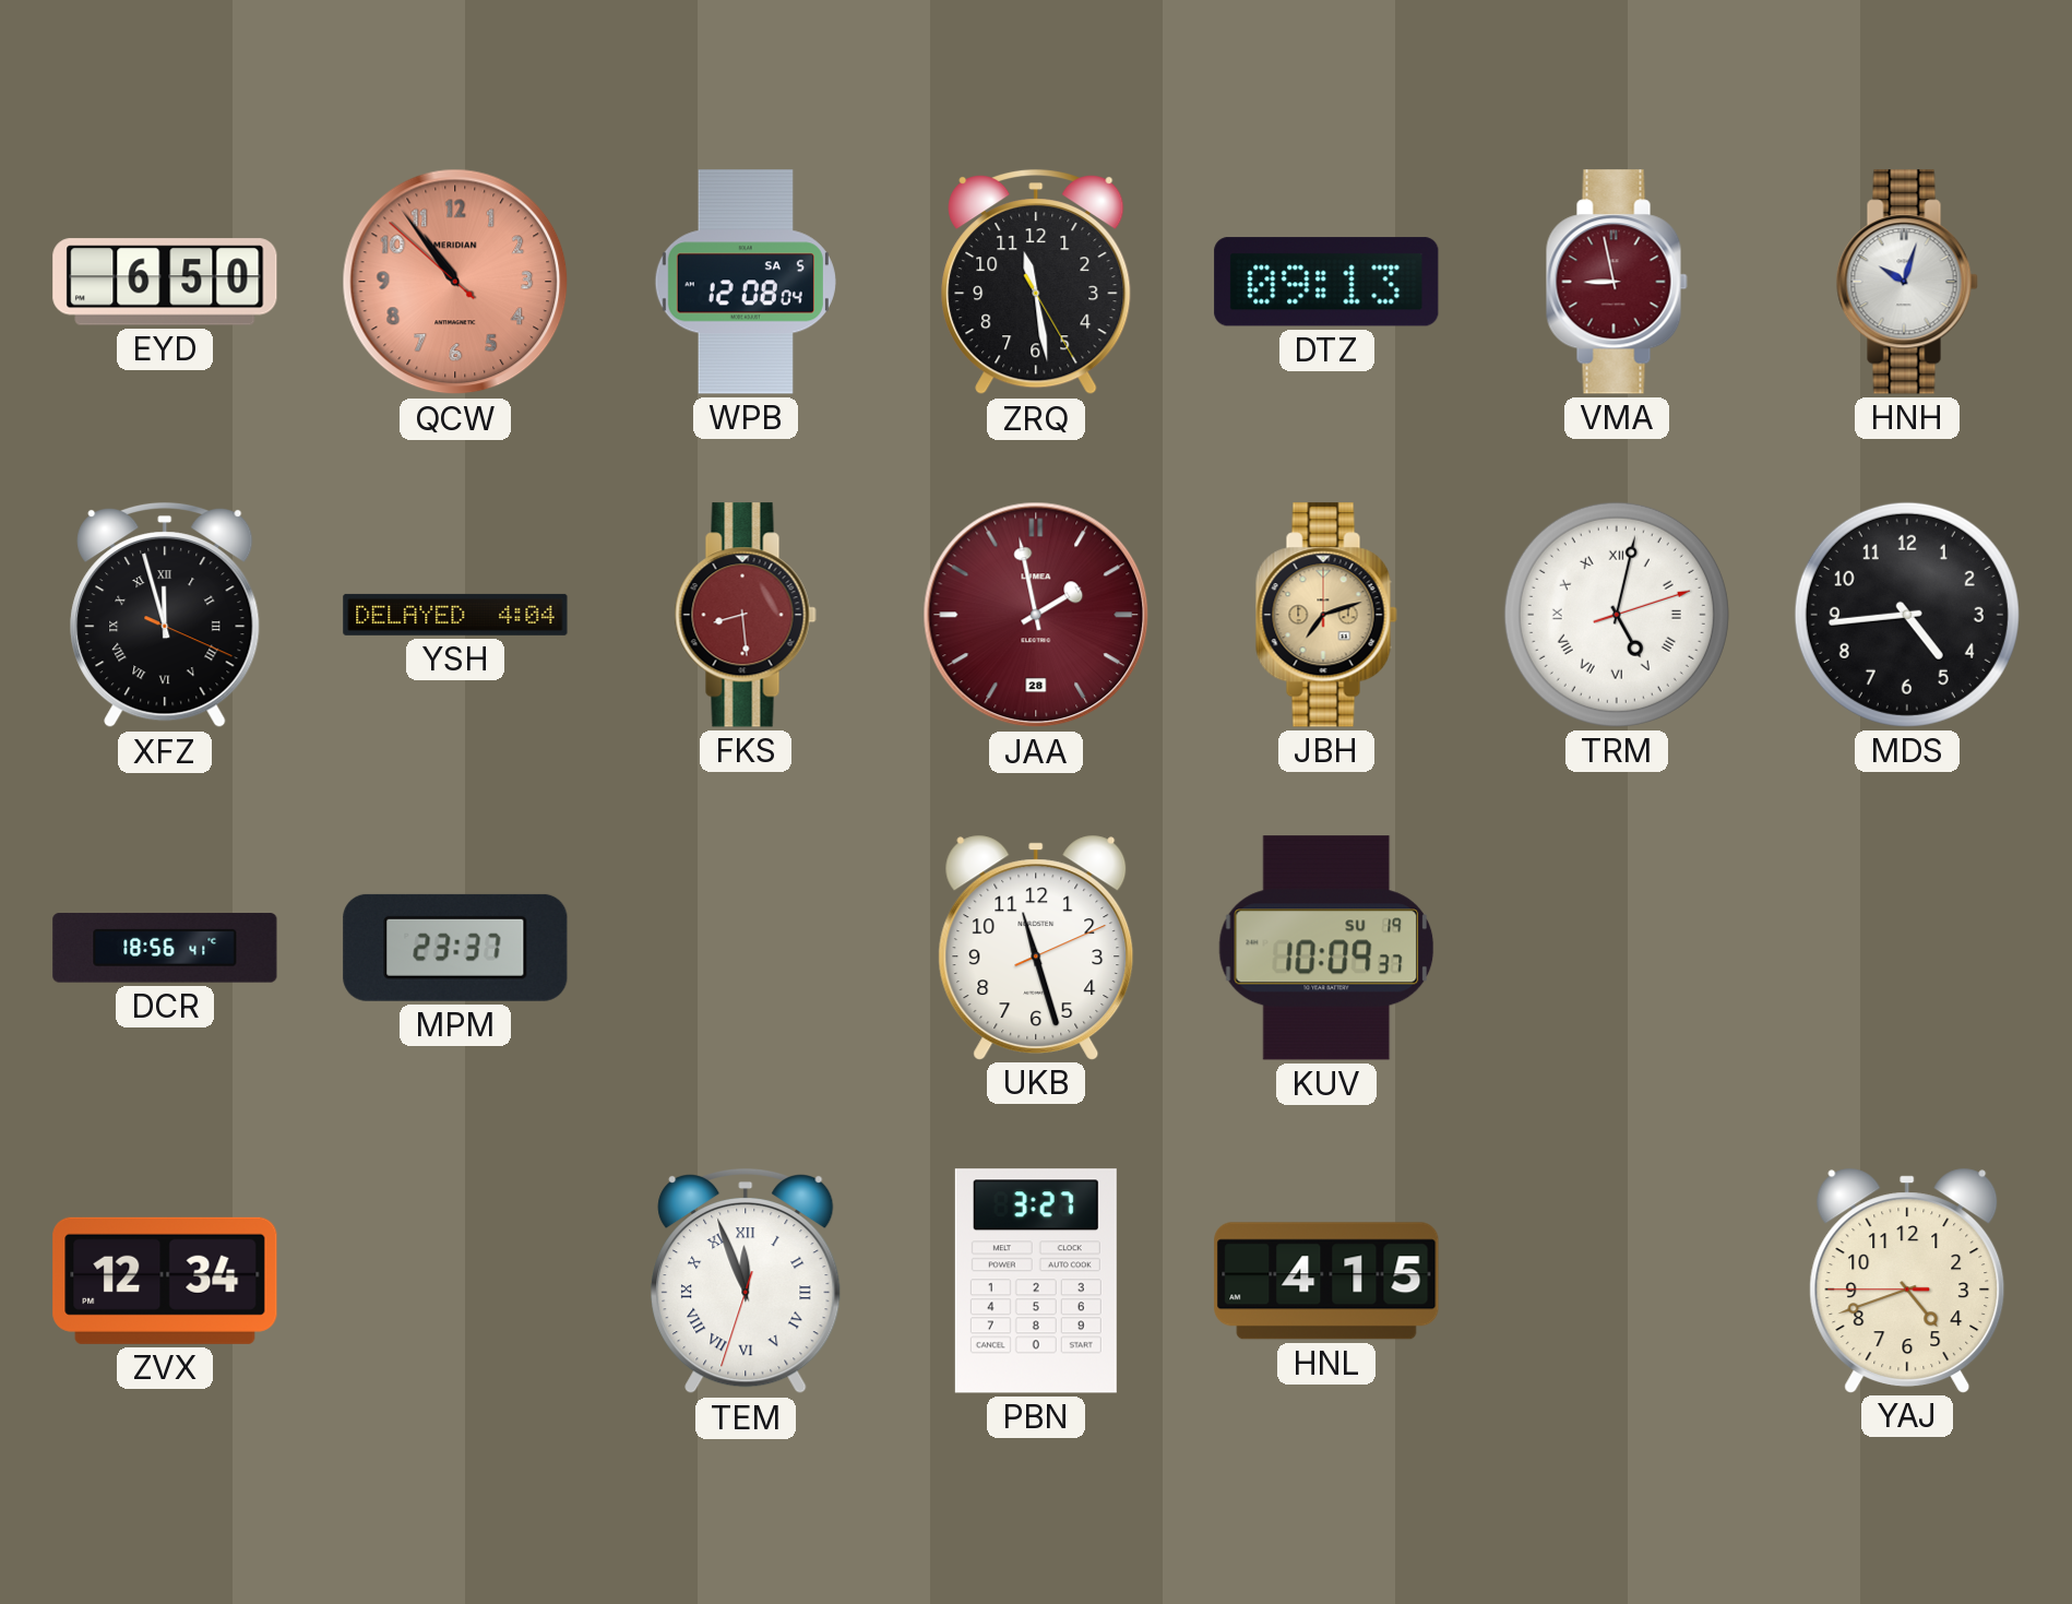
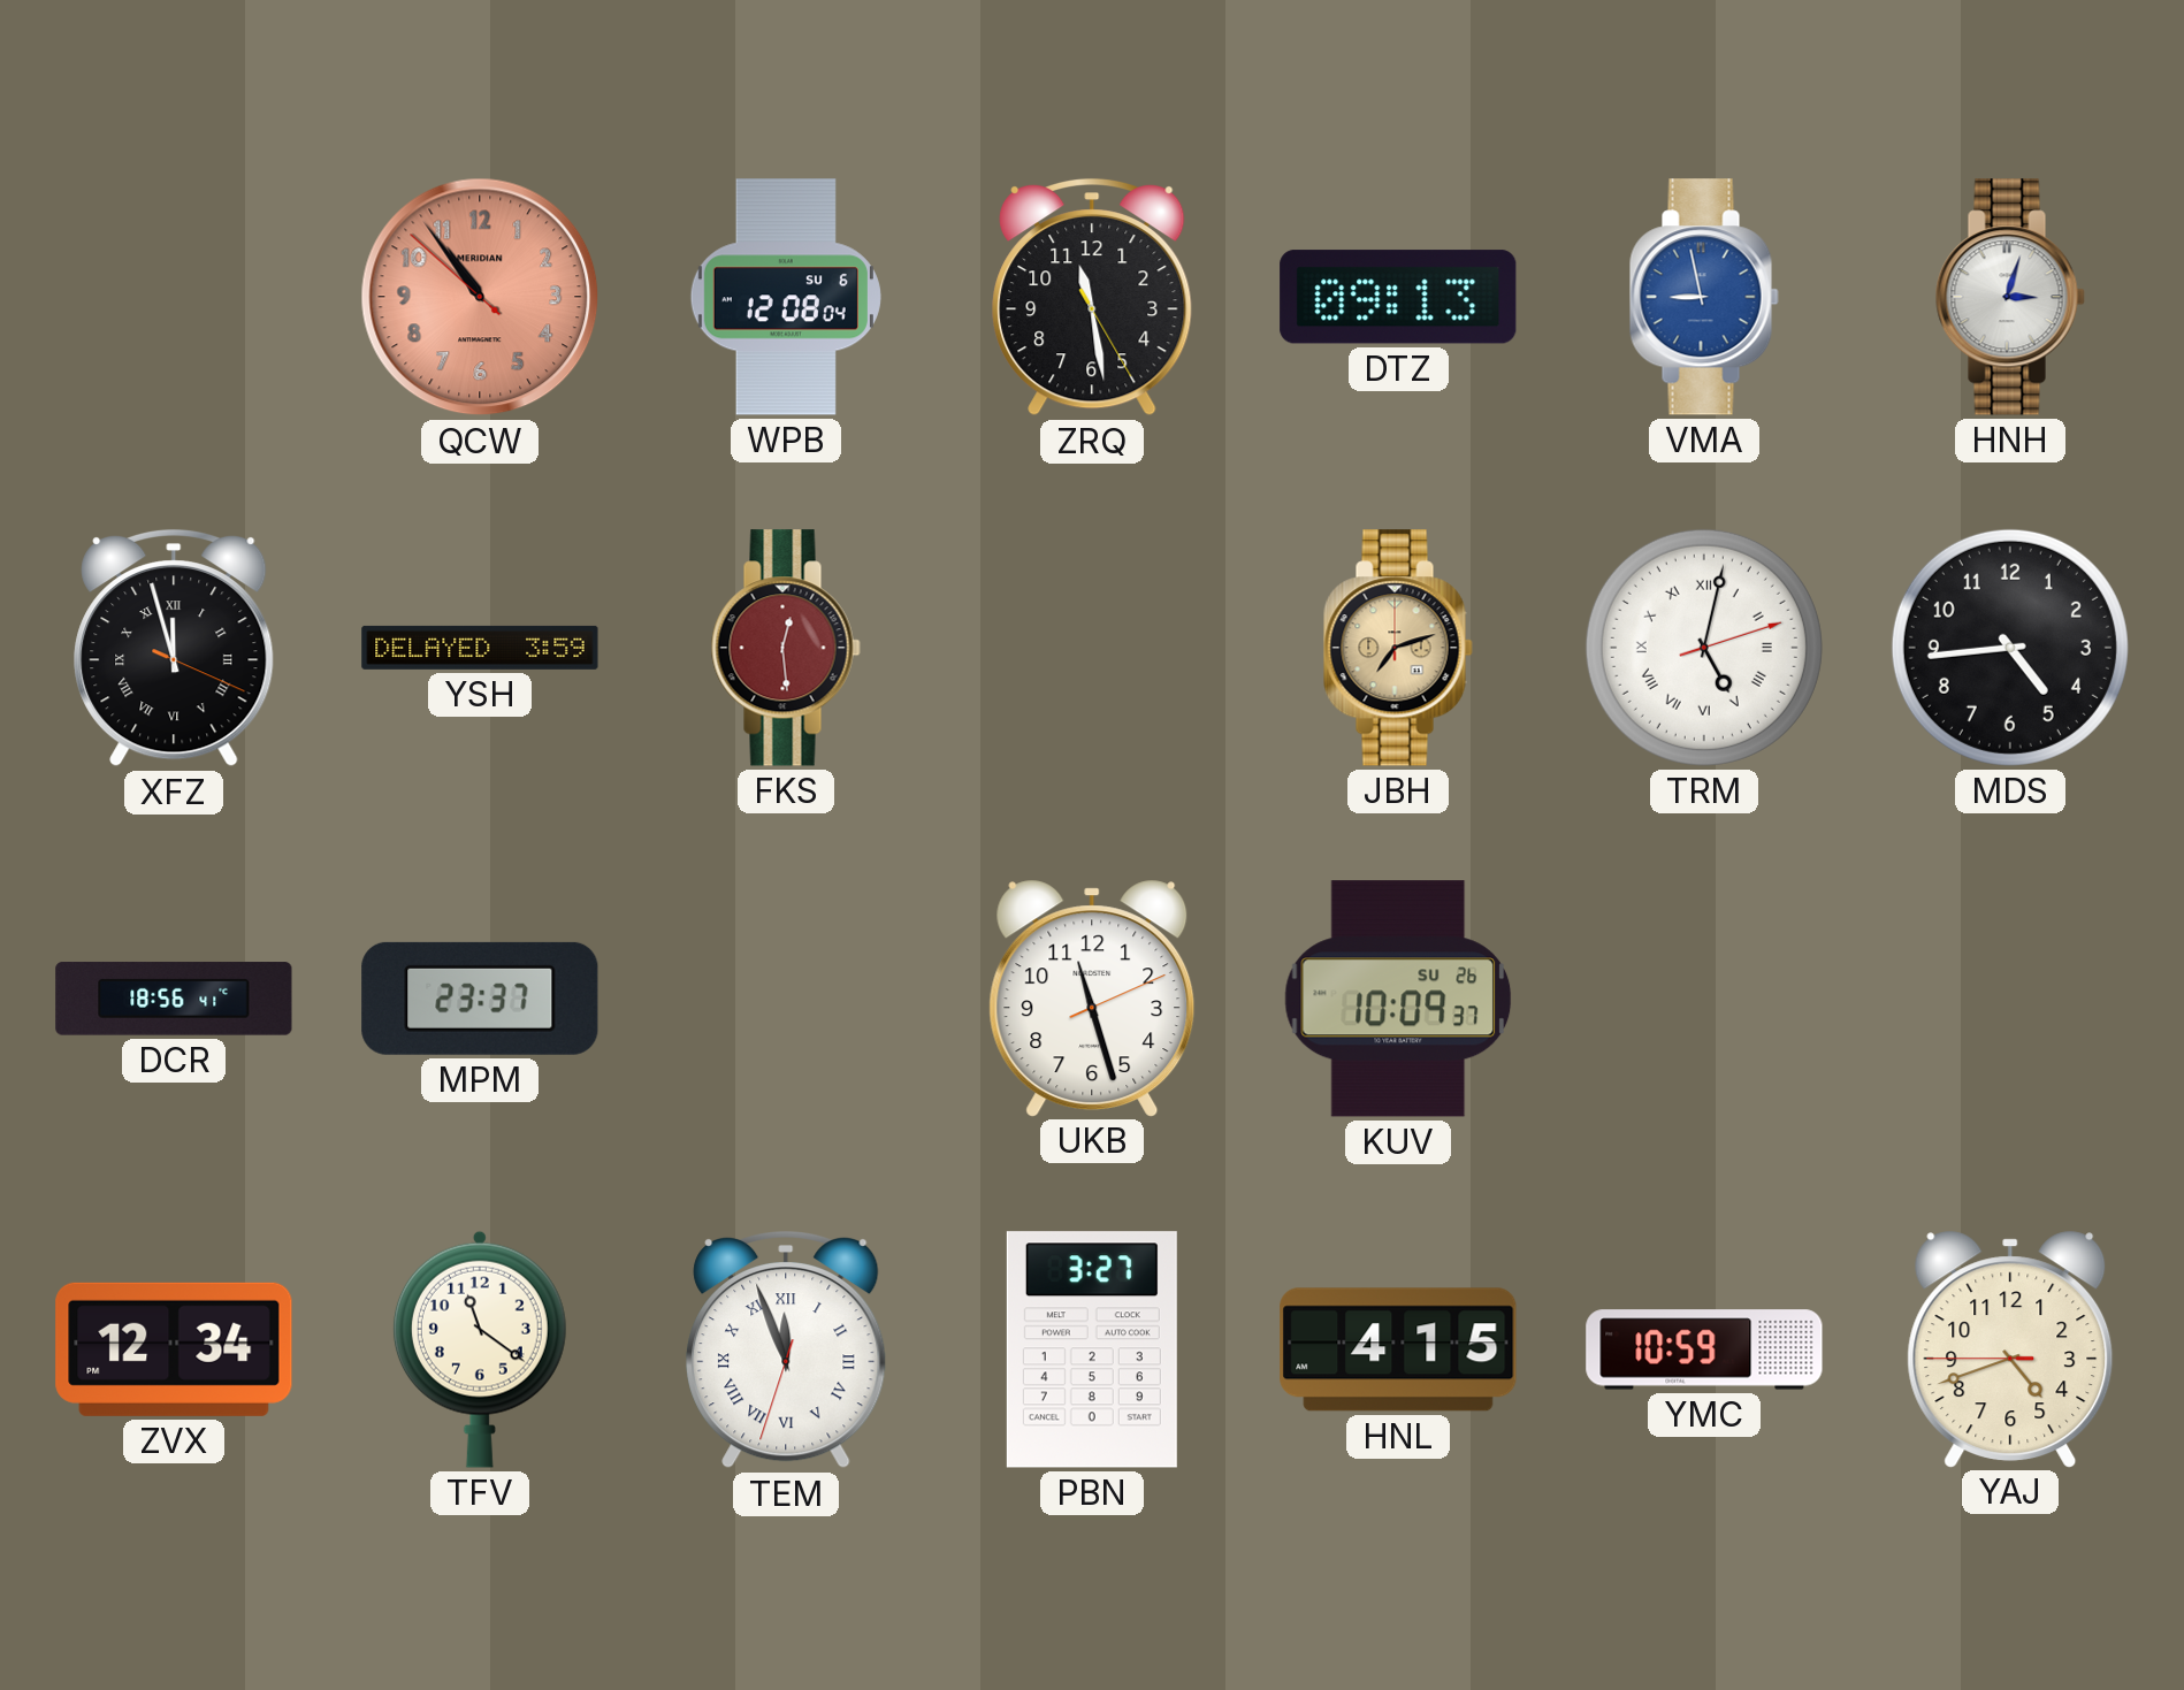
EYD: 6:50 -> none (165, 282)
WPB date: SA 5 -> SU 6 (786, 297)
VMA dial: burgundy -> blue (1704, 297)
HNH: 10:03 -> 3:03 (2010, 297)
YSH: 4:04 -> 3:59 (480, 648)
FKS: 8:29 -> 12:29 (786, 648)
JAA: 1:58 -> none (1036, 615)
KUV date: SU 19 -> SU 26 (1398, 999)
TFV: none -> 11:21 (480, 1349)
YMC: none -> 10:59 (1704, 1349)
